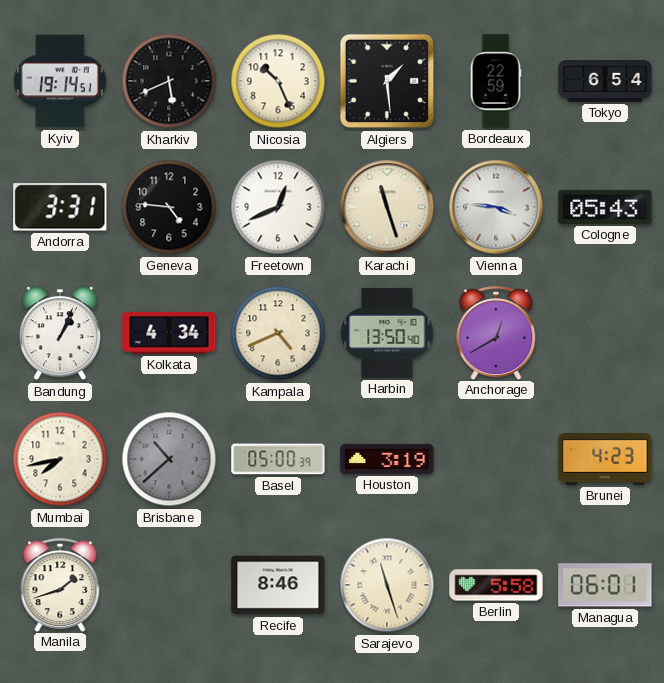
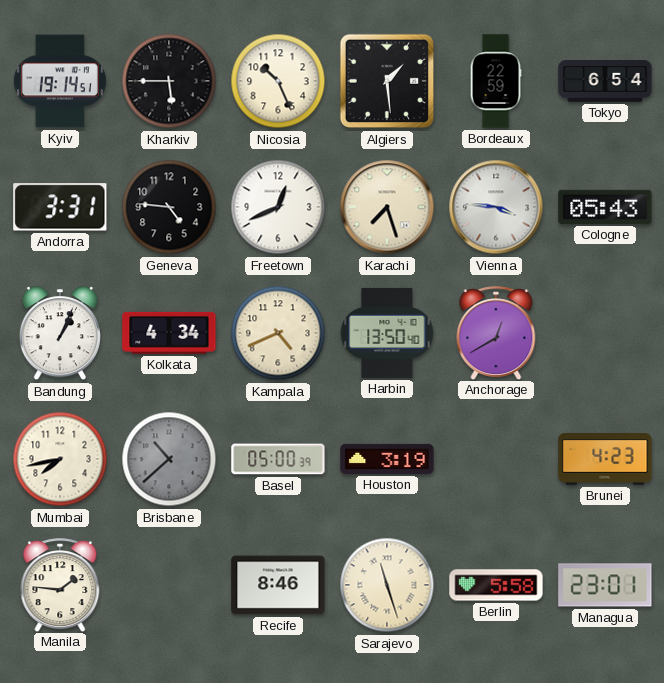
Kharkiv: 5:41 -> 5:45 (169, 81)
Karachi: 11:27 -> 7:27 (387, 207)
Manila: 1:42 -> 1:46 (60, 585)
Managua: 06:01 -> 23:01 (605, 585)
